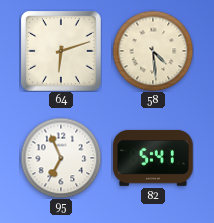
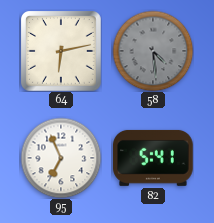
64: 6:12 -> 6:13 (62, 52)
58 dial: cream -> grey (153, 51)
